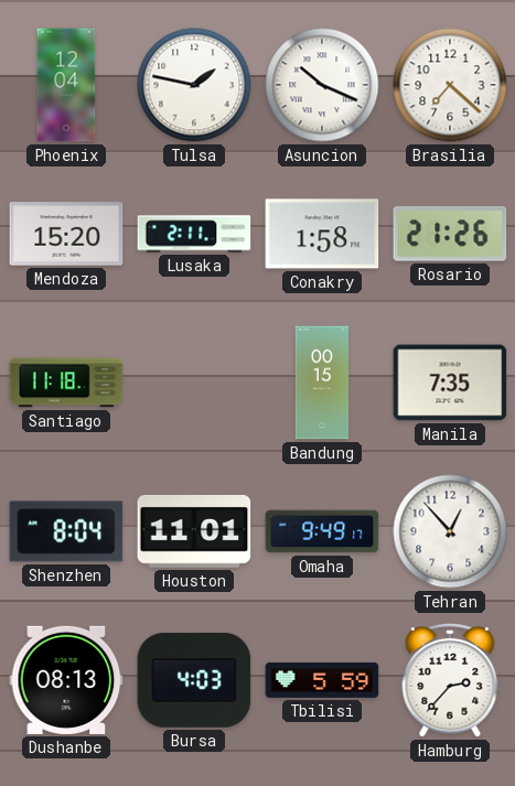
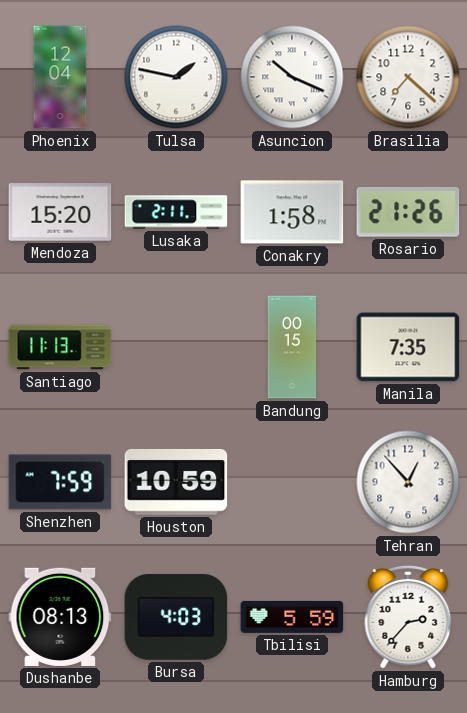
Santiago: 11:18 -> 11:13 (60, 347)
Shenzhen: 8:04 -> 7:59 (60, 482)
Houston: 11:01 -> 10:59 (176, 482)
Omaha: 9:49 -> none (322, 531)
